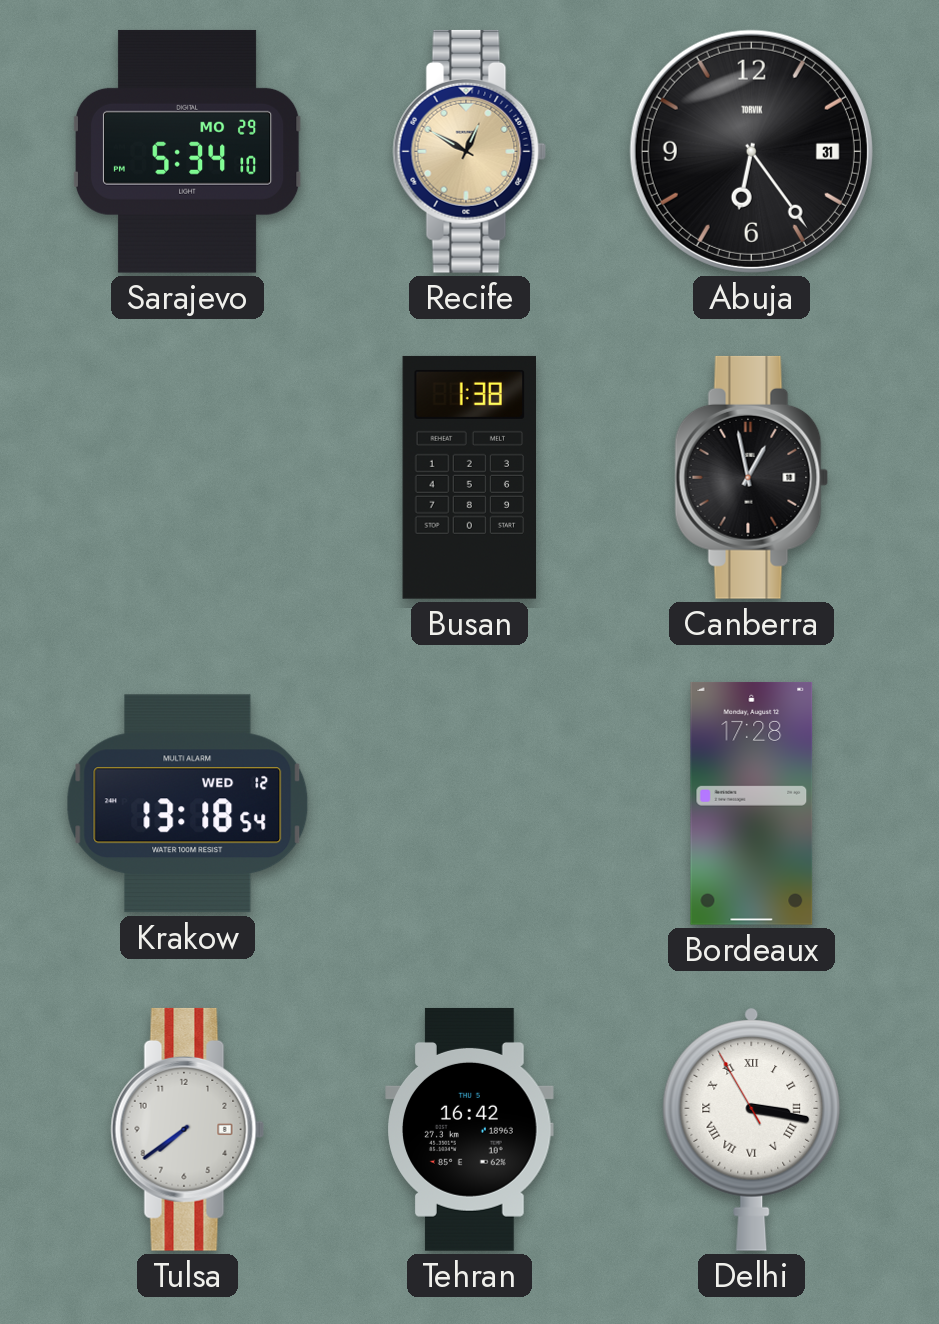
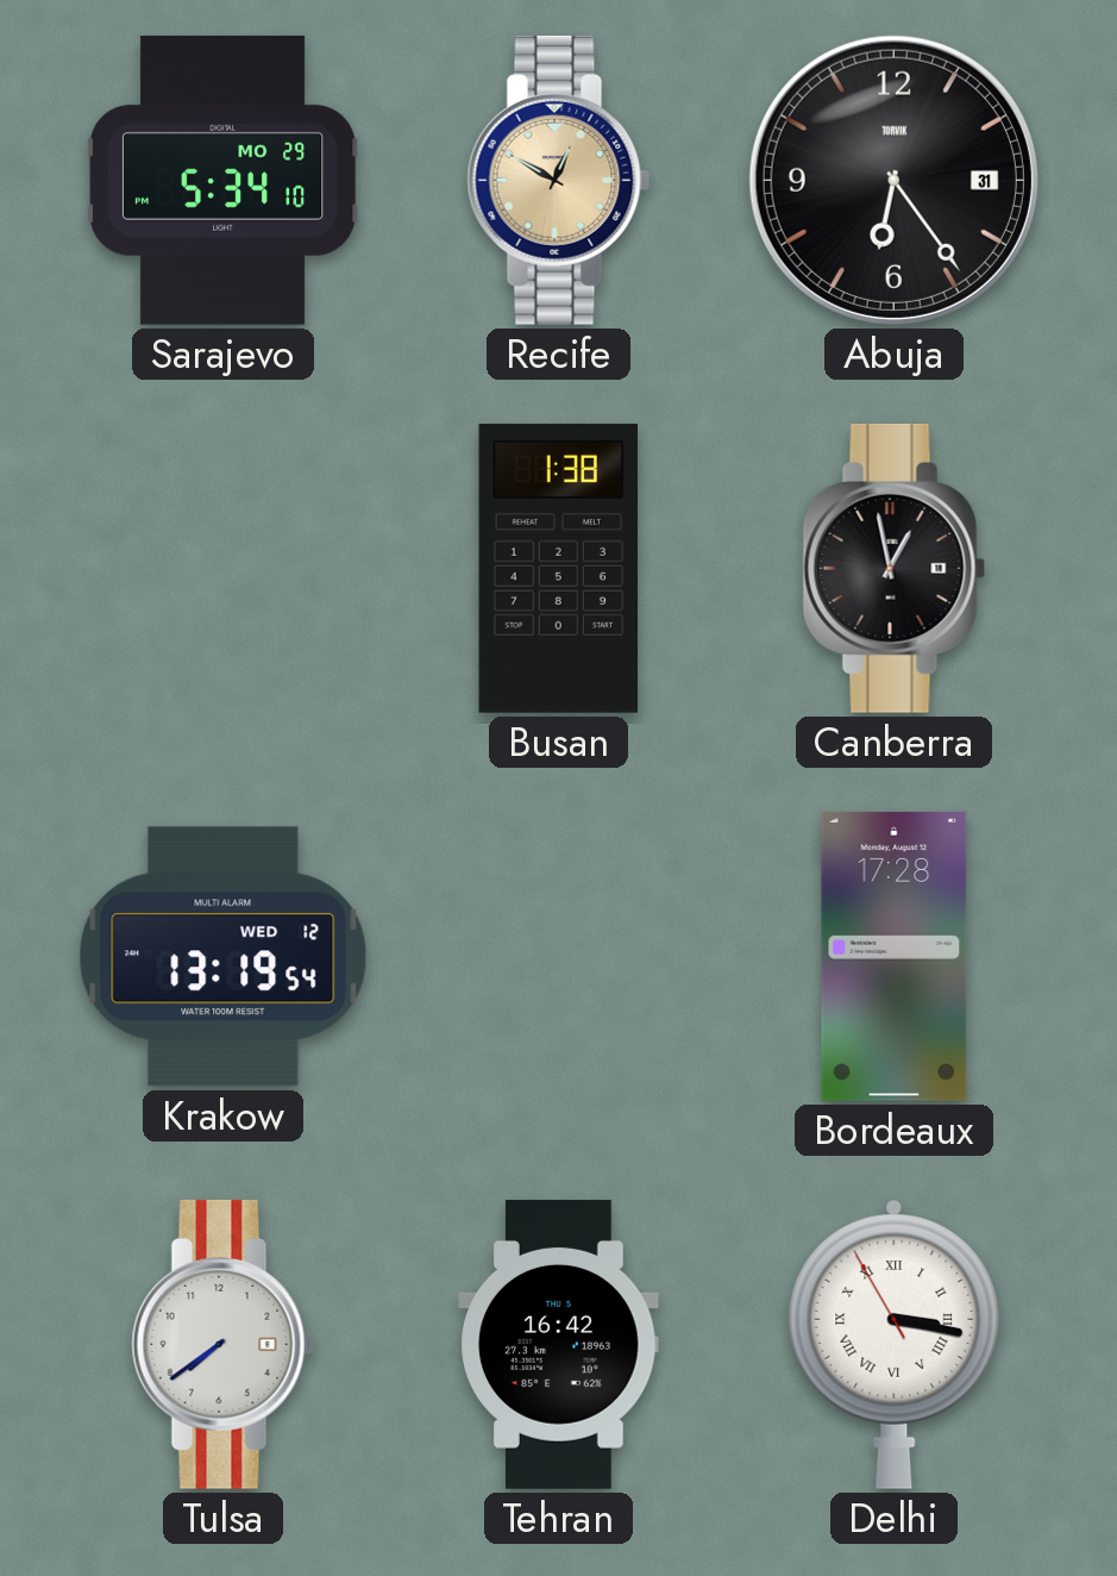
Krakow: 13:18 -> 13:19 (224, 957)
